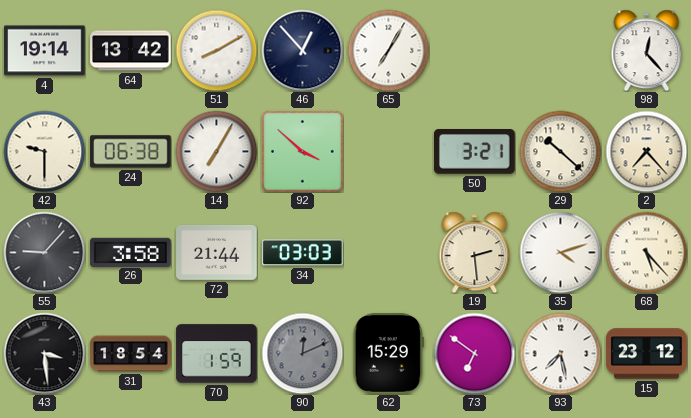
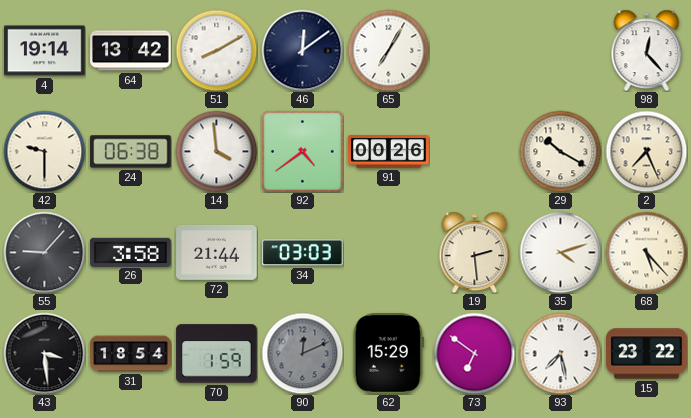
46: 12:53 -> 12:09 (302, 50)
14: 7:05 -> 3:59 (216, 151)
92: 3:52 -> 4:39 (302, 151)
91: none -> 00:26 (389, 152)
50: 3:21 -> none (475, 152)
29: 10:22 -> 10:20 (560, 151)
2: 7:23 -> 7:26 (646, 151)
15: 23:12 -> 23:22 (647, 354)
